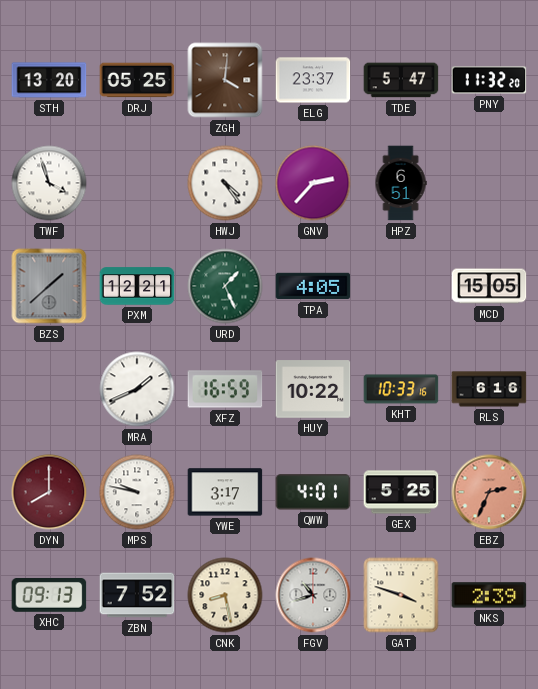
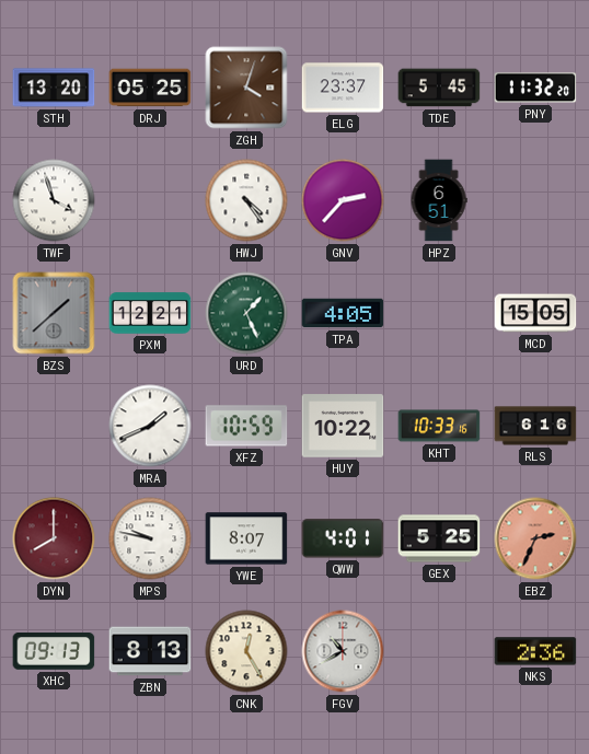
ZGH: 4:01 -> 4:03 (246, 88)
TDE: 5:47 -> 5:45 (439, 88)
XFZ: 16:59 -> 10:59 (246, 426)
YWE: 3:17 -> 8:07 (246, 538)
ZBN: 7:52 -> 8:13 (150, 651)
CNK: 8:28 -> 12:25 (246, 651)
FGV: 10:42 -> 10:40 (343, 651)
GAT: 3:48 -> none (401, 595)
NKS: 2:39 -> 2:36 (535, 651)
